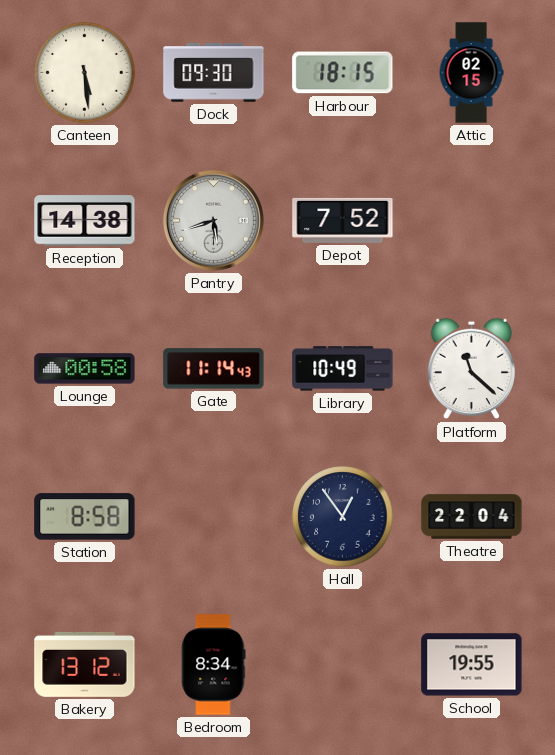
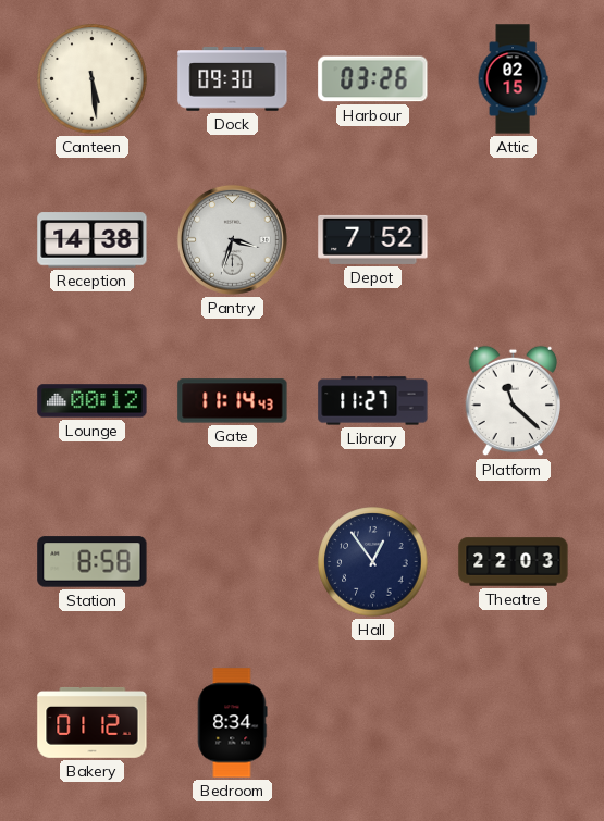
Harbour: 18:15 -> 03:26 (373, 79)
Pantry: 5:42 -> 3:33 (232, 239)
Lounge: 00:58 -> 00:12 (93, 401)
Library: 10:49 -> 11:27 (373, 401)
Theatre: 22:04 -> 22:03 (514, 562)
Bakery: 13:12 -> 01:12 (93, 722)
School: 19:55 -> none (472, 665)
